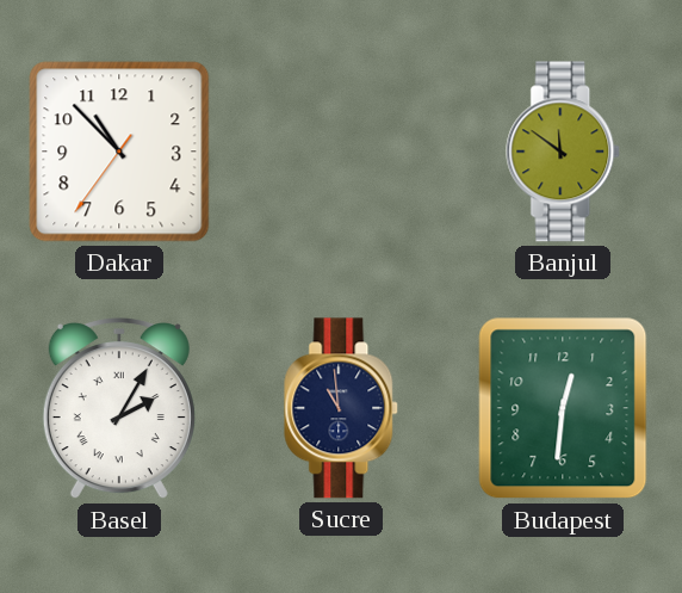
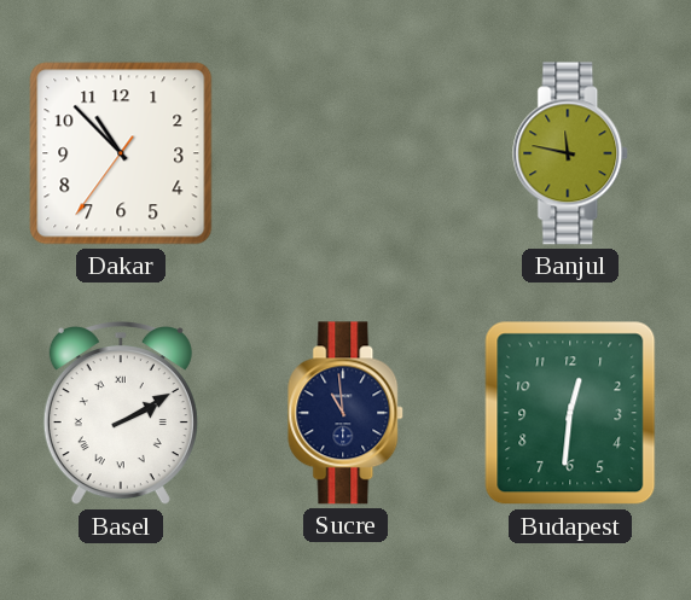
Banjul: 11:51 -> 11:47 (571, 153)
Basel: 2:05 -> 2:10 (121, 414)
